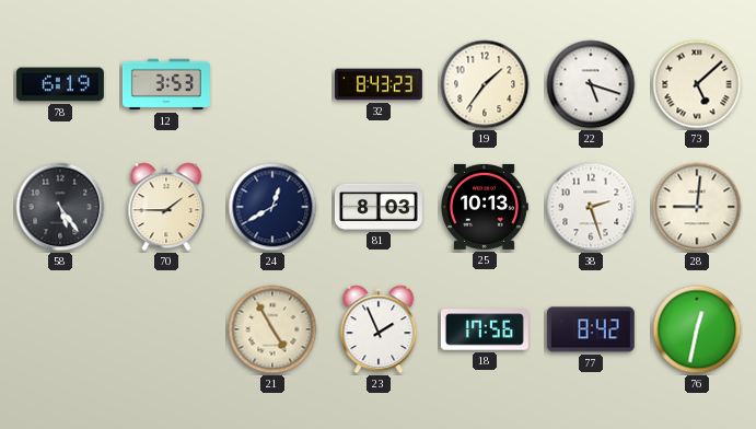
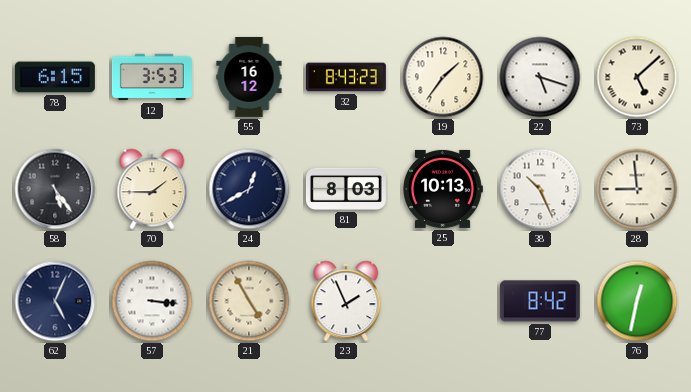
78: 6:19 -> 6:15 (55, 77)
55: none -> 16:12 (249, 77)
38: 2:27 -> 10:26 (540, 189)
28: 9:01 -> 8:59 (637, 189)
62: none -> 5:04 (55, 301)
57: none -> 3:16 (152, 301)
18: 17:56 -> none (485, 329)
